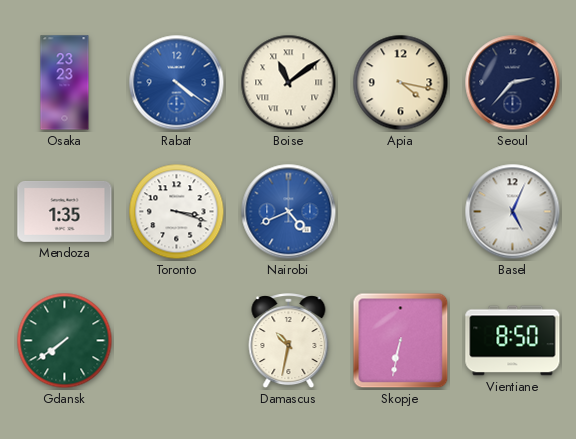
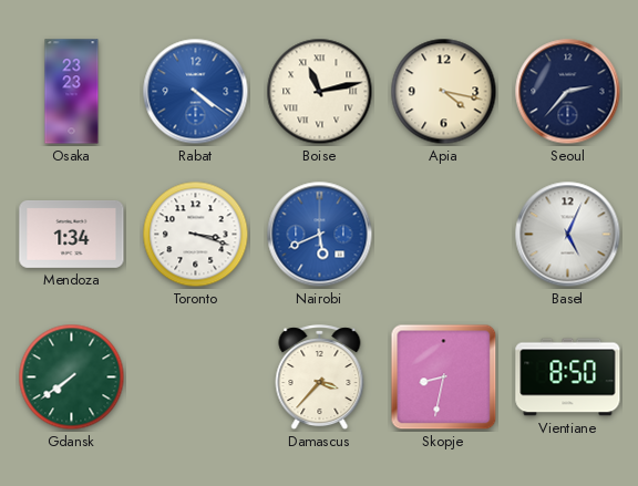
Boise: 11:09 -> 11:13 (320, 92)
Mendoza: 1:35 -> 1:34 (72, 234)
Nairobi: 4:41 -> 5:41 (320, 235)
Damascus: 10:32 -> 3:37 (320, 378)
Skopje: 6:32 -> 8:32 (444, 378)
